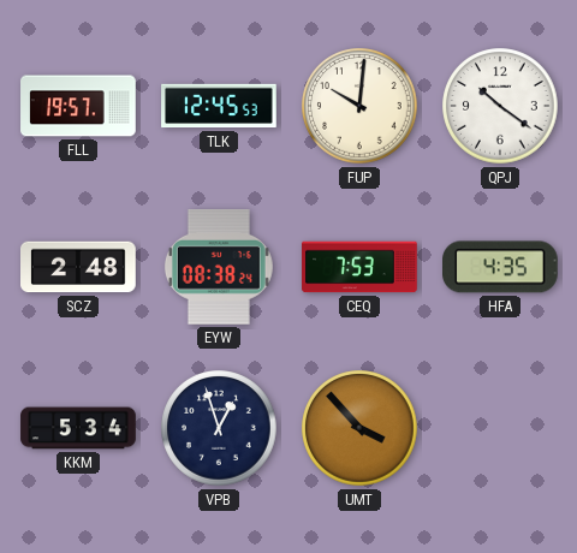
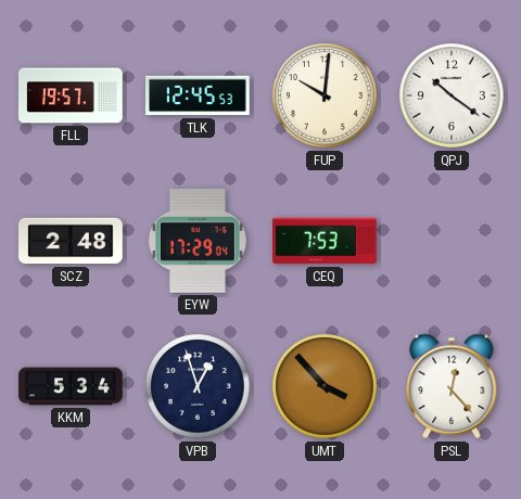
EYW: 08:38 -> 17:29 (198, 242)
HFA: 4:35 -> none (501, 267)
PSL: none -> 12:23 (452, 386)
